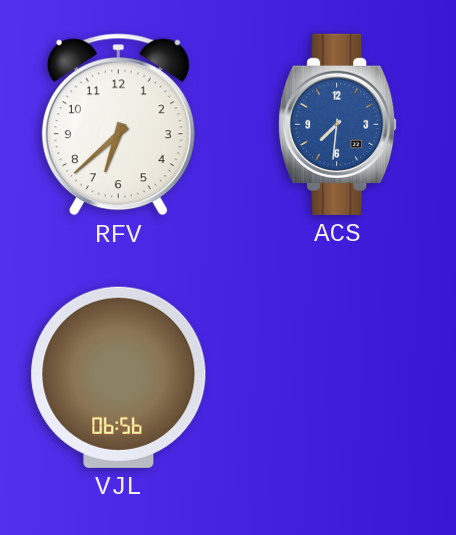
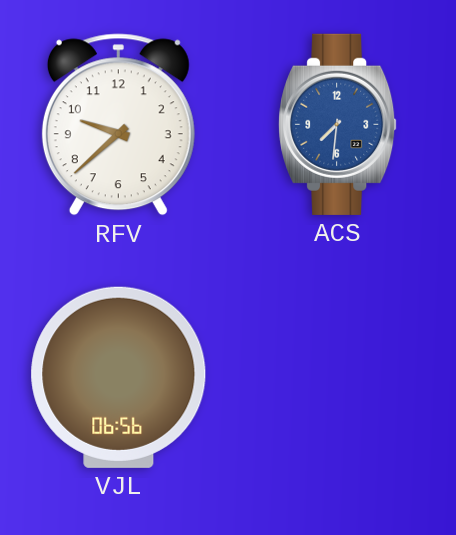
RFV: 6:38 -> 9:38 (118, 125)
